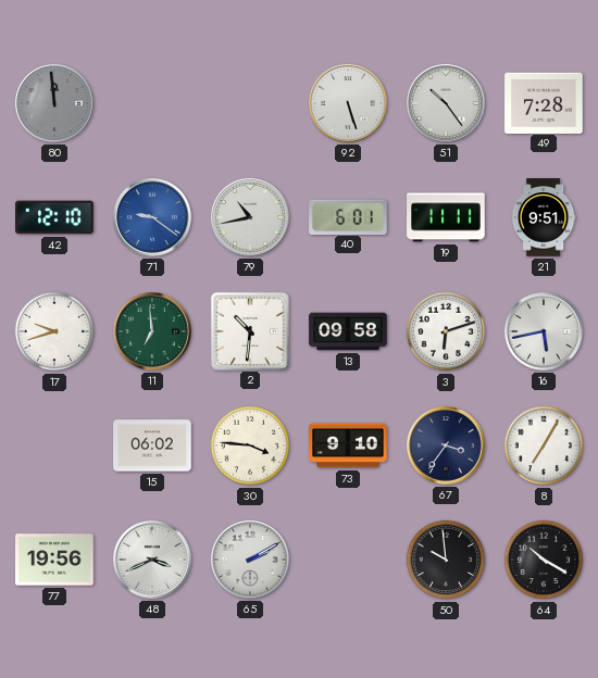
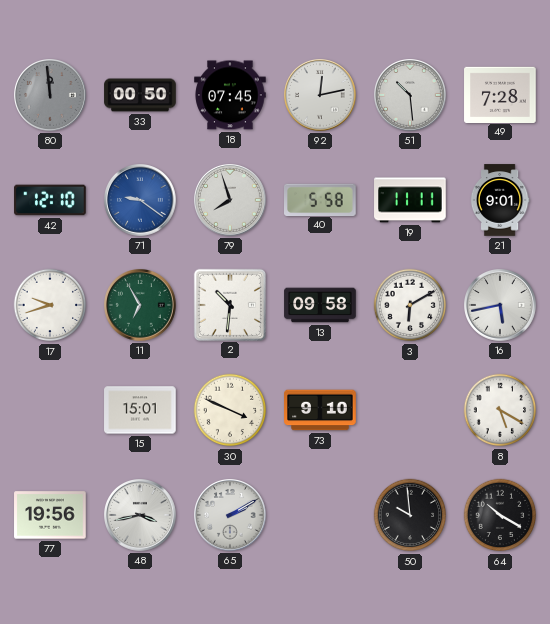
33: none -> 00:50 (140, 95)
18: none -> 07:45 (230, 95)
92: 5:27 -> 12:13 (321, 96)
51: 10:24 -> 10:29 (411, 96)
79: 10:43 -> 7:57 (231, 201)
40: 6:01 -> 5:58 (320, 199)
21: 9:51 -> 9:01 (500, 200)
11: 6:59 -> 6:55 (141, 306)
3: 6:12 -> 6:10 (410, 305)
15: 06:02 -> 15:01 (140, 410)
30: 3:46 -> 3:49 (230, 410)
67: 3:36 -> none (447, 447)
8: 7:05 -> 5:20 (500, 410)
48: 3:41 -> 3:43 (141, 516)
